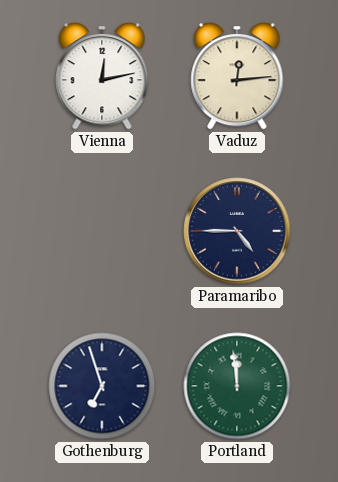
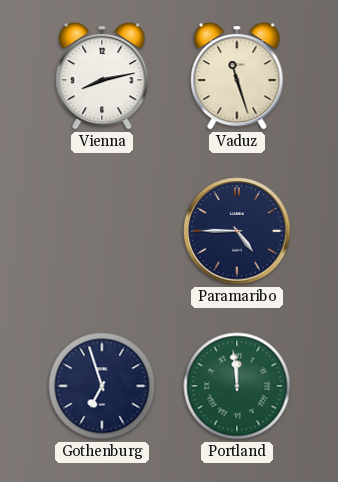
Vienna: 12:13 -> 8:13 (102, 76)
Vaduz: 12:14 -> 11:27 (237, 76)
